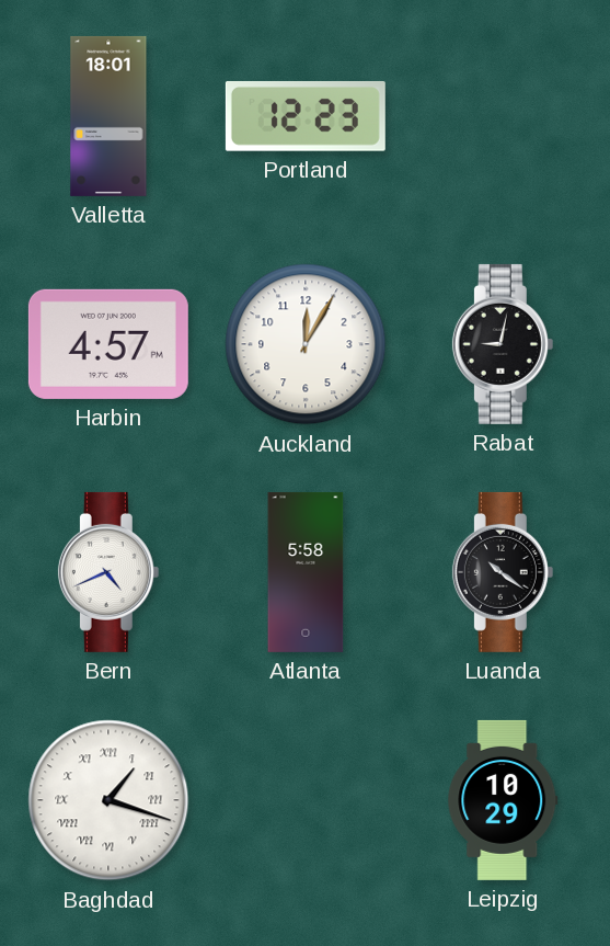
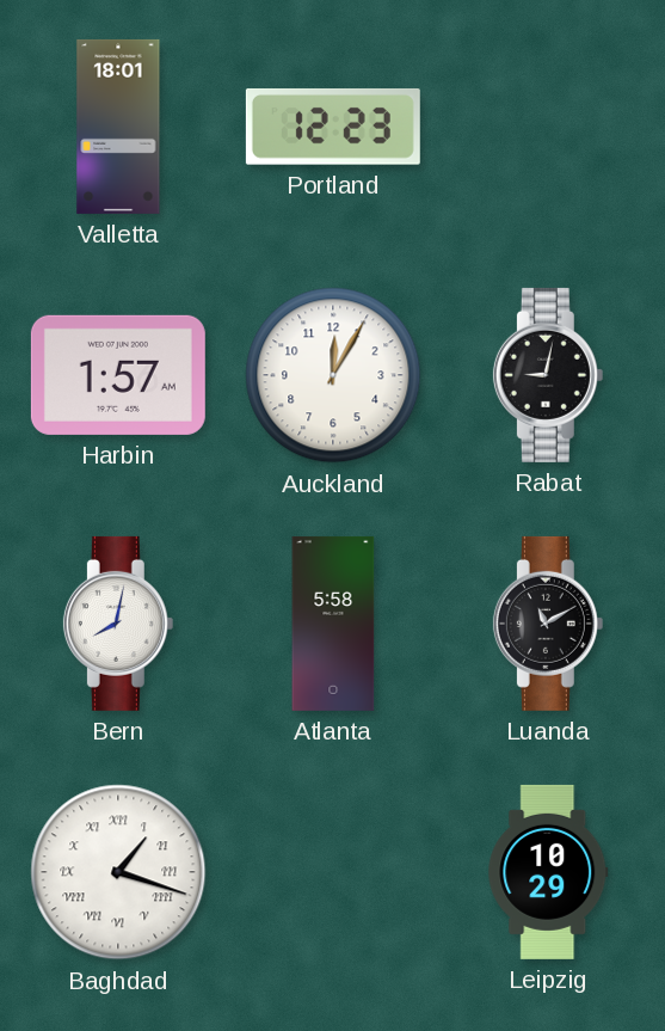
Harbin: 4:57 -> 1:57 (118, 375)
Bern: 4:41 -> 8:02 (118, 624)
Luanda: 10:21 -> 11:10 (548, 624)
